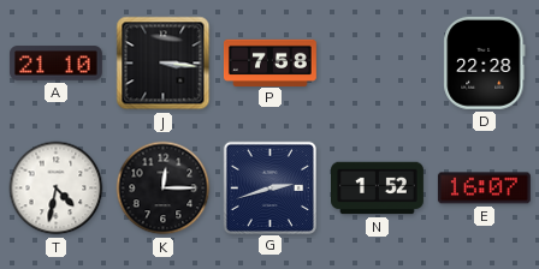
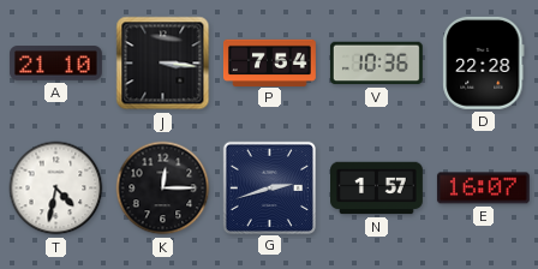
P: 7:58 -> 7:54 (270, 62)
V: none -> 10:36 (376, 64)
N: 1:52 -> 1:57 (377, 189)
